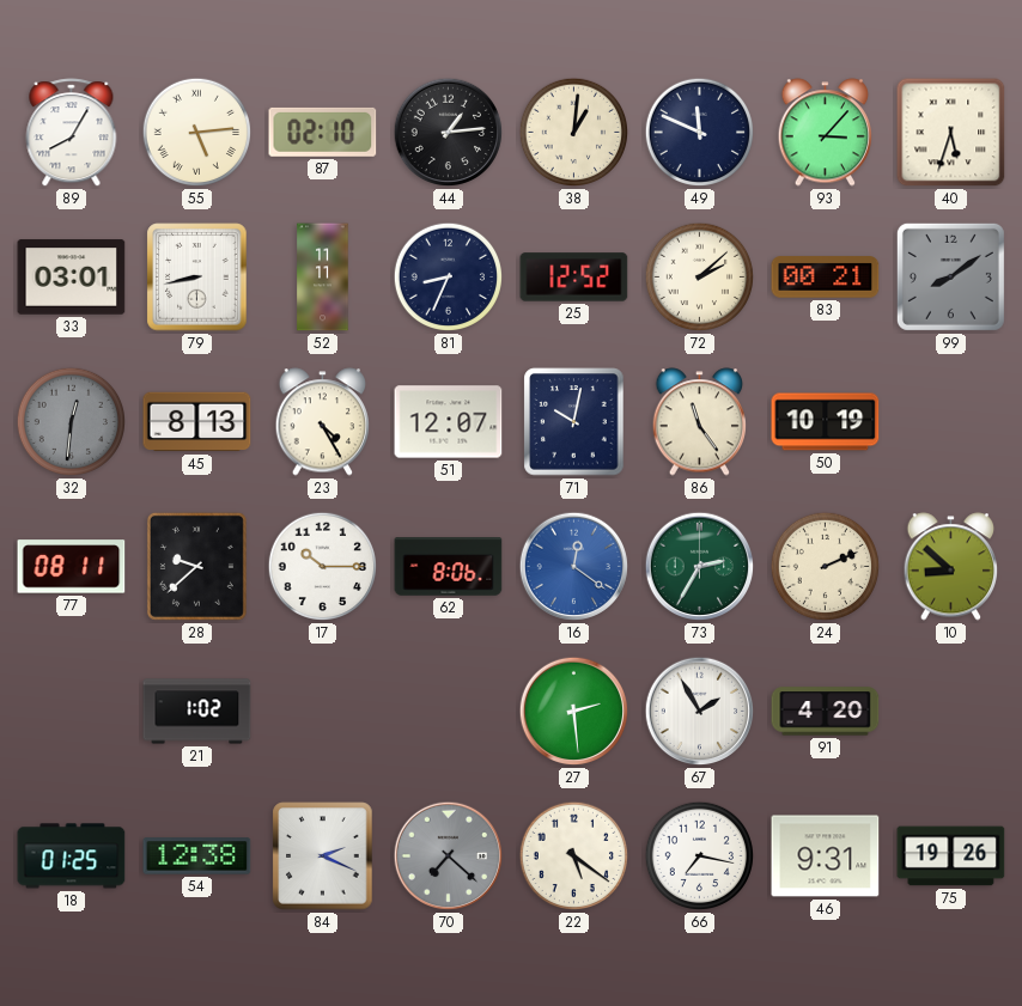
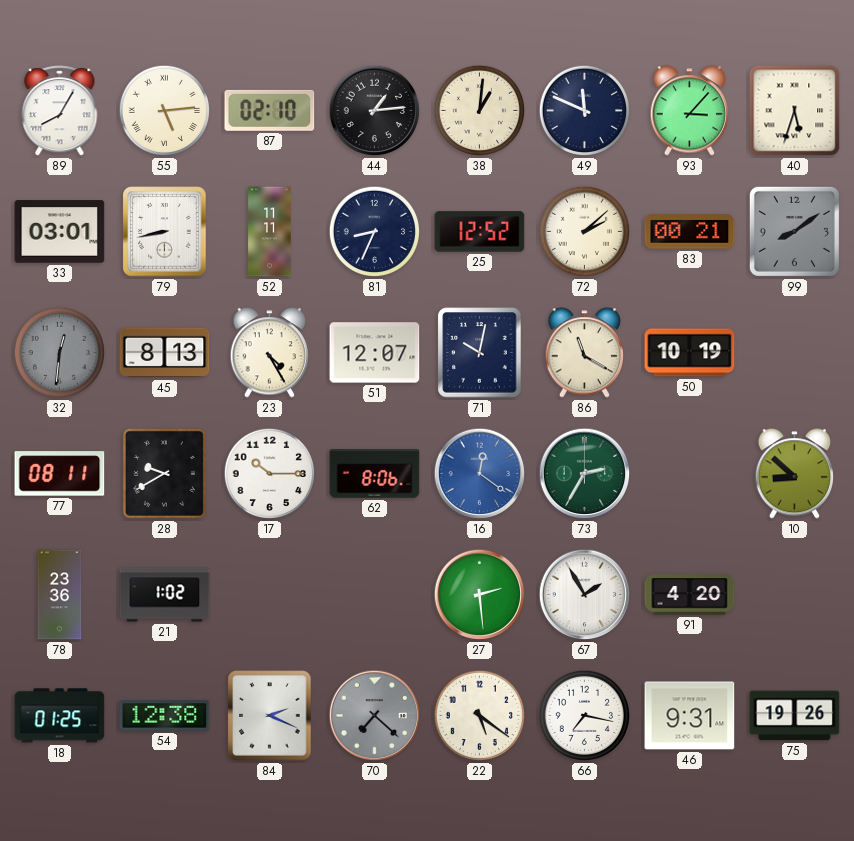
86: 11:24 -> 11:20 (585, 353)
28: 9:38 -> 9:40 (164, 473)
24: 2:11 -> none (826, 567)
78: none -> 23:36 (60, 595)
